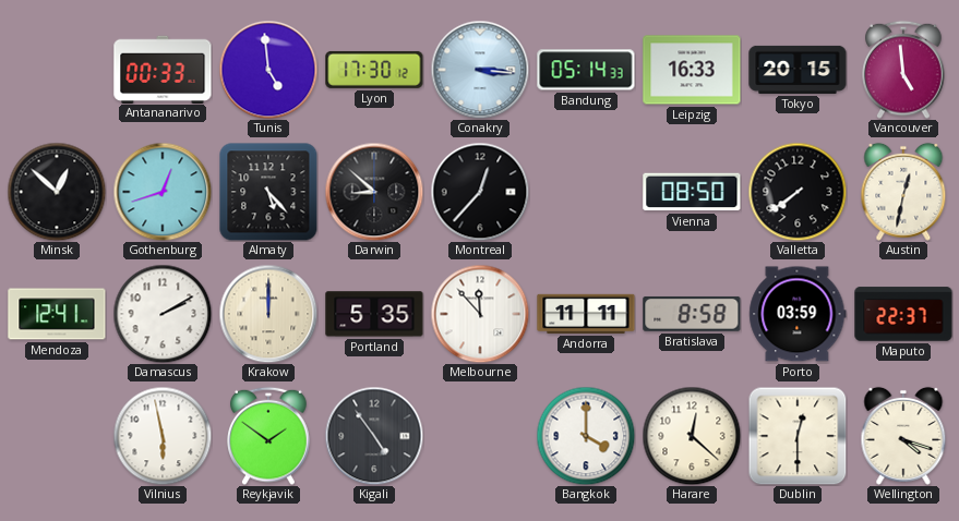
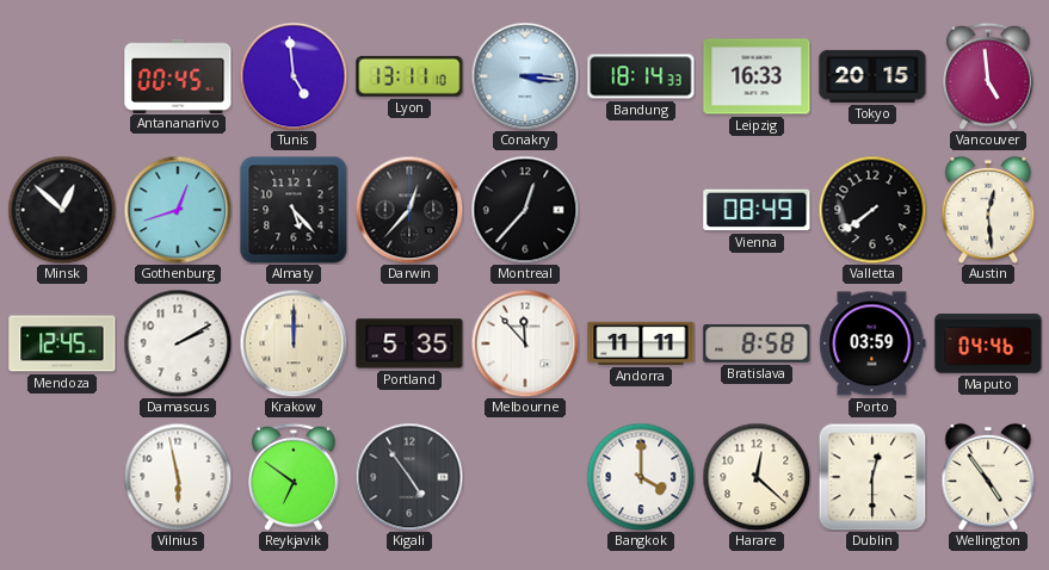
Antananarivo: 00:33 -> 00:45 (178, 75)
Lyon: 17:30 -> 13:11 (409, 76)
Bandung: 05:14 -> 18:14 (641, 76)
Darwin: 8:52 -> 12:37 (409, 210)
Vienna: 08:50 -> 08:49 (757, 210)
Austin: 12:32 -> 12:29 (988, 210)
Mendoza: 12:41 -> 12:45 (62, 343)
Maputo: 22:37 -> 04:46 (988, 343)
Reykjavik: 1:51 -> 6:51 (295, 477)
Wellington: 4:18 -> 4:54 (988, 477)
